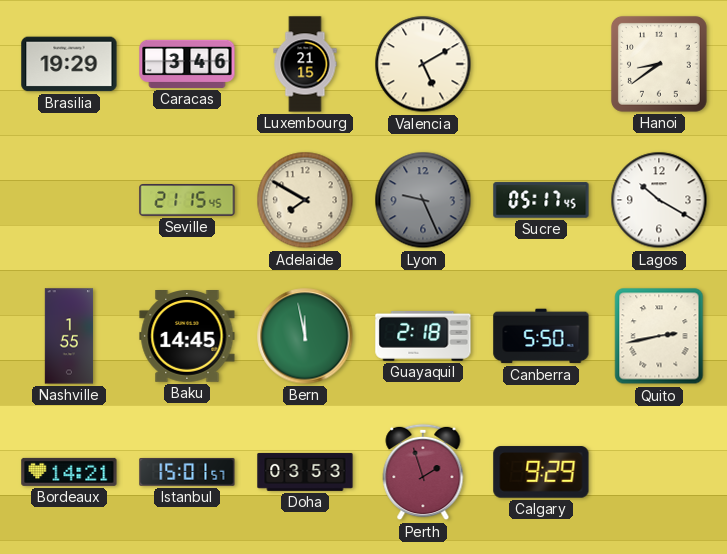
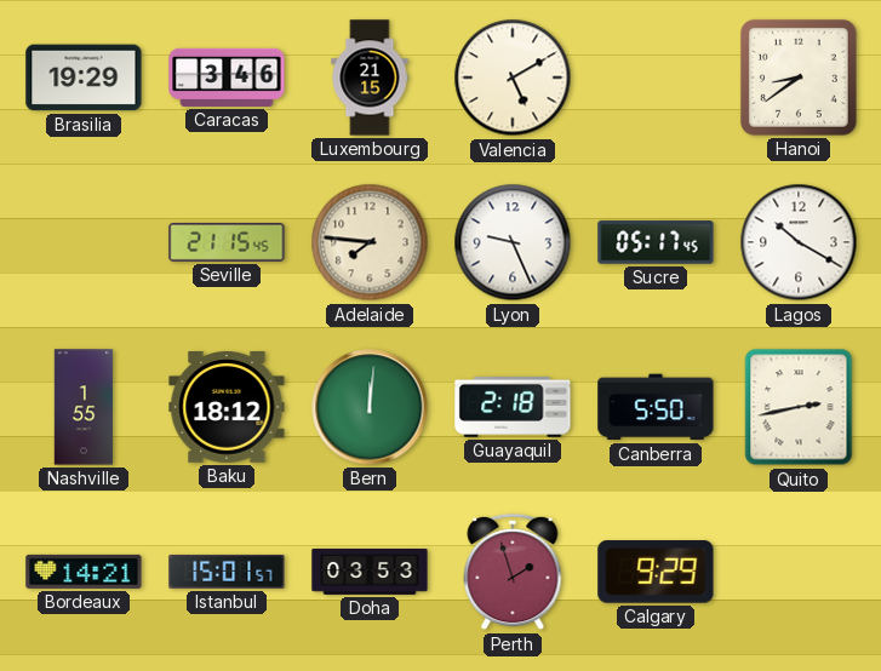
Adelaide: 7:50 -> 7:46 (370, 242)
Lyon dial: grey -> white (513, 242)
Baku: 14:45 -> 18:12 (227, 408)
Bern: 11:58 -> 12:01 (370, 407)
